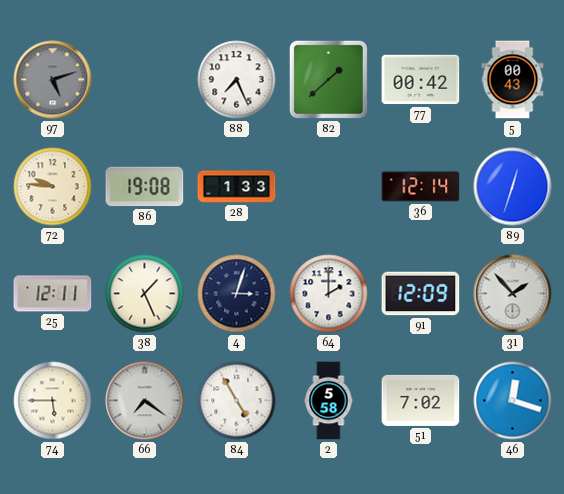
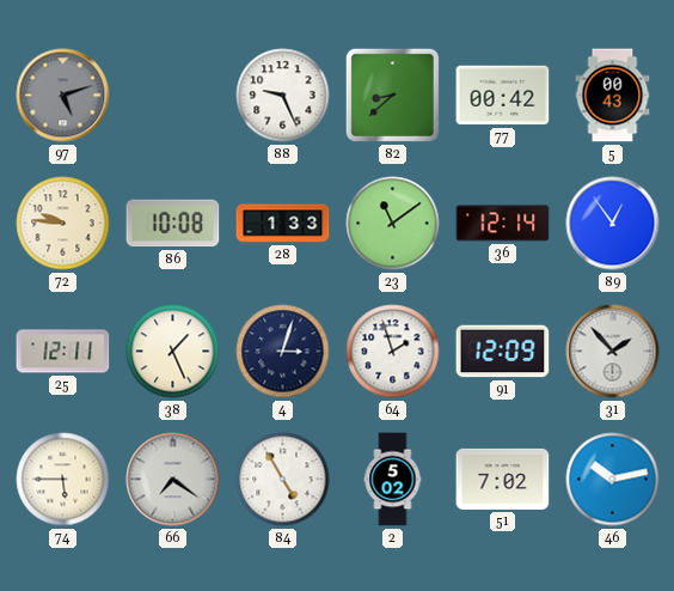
88: 7:26 -> 9:26 (283, 96)
82: 1:38 -> 8:38 (392, 95)
86: 19:08 -> 10:08 (173, 224)
23: none -> 11:09 (393, 224)
89: 12:33 -> 12:54 (613, 224)
64: 2:00 -> 1:57 (393, 352)
2: 5:58 -> 5:02 (393, 480)
46: 12:18 -> 10:13 (613, 480)
